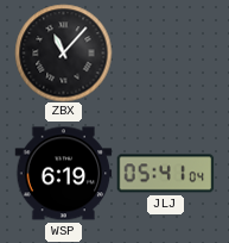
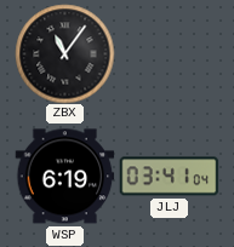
ZBX: 11:07 -> 11:06 (64, 53)
JLJ: 05:41 -> 03:41 (169, 177)
